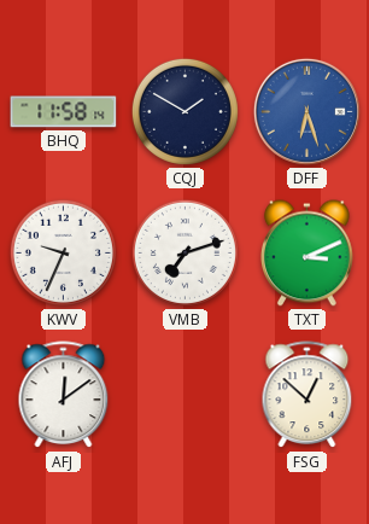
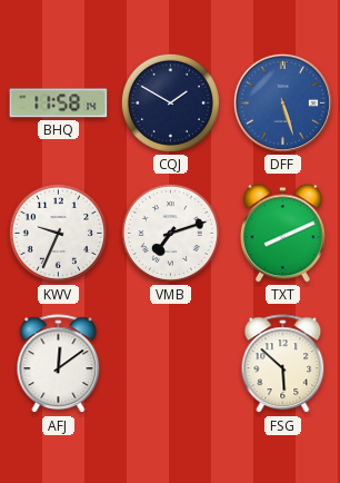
DFF: 6:27 -> 5:27 (282, 102)
TXT: 3:11 -> 8:11 (283, 234)
FSG: 12:52 -> 5:52 (283, 364)
